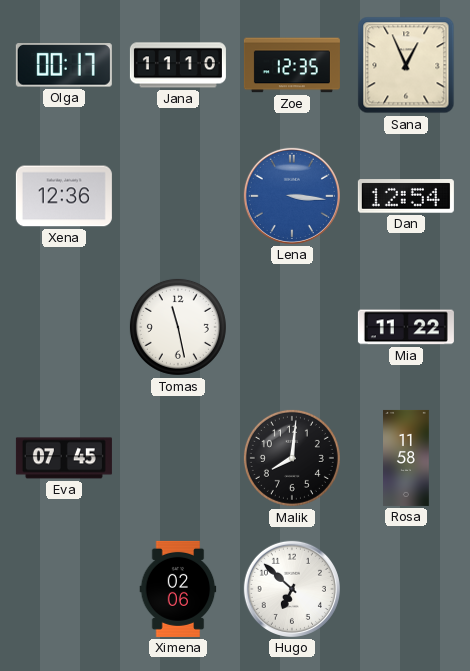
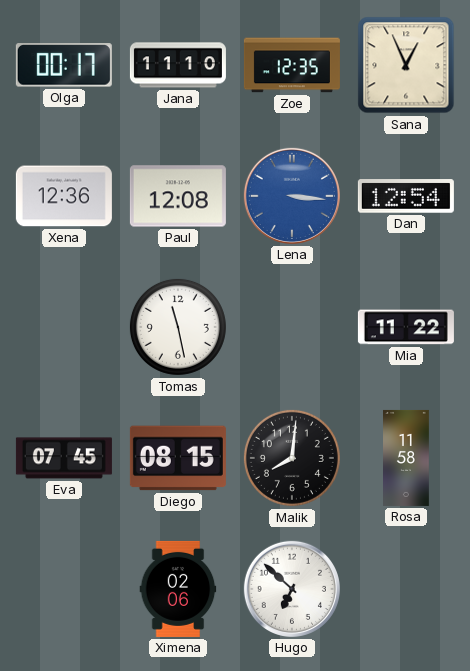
Paul: none -> 12:08 (178, 196)
Diego: none -> 08:15 (178, 458)
